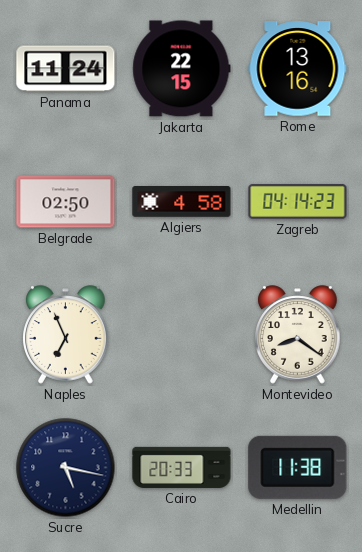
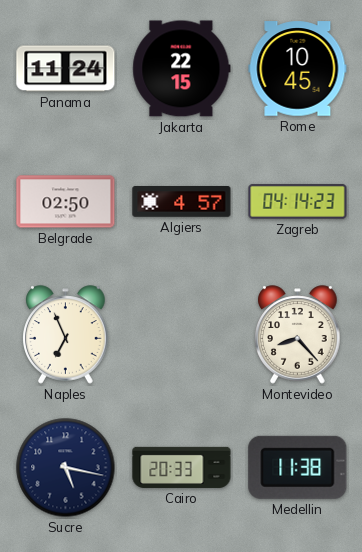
Rome: 13:16 -> 10:45 (298, 69)
Algiers: 4:58 -> 4:57 (182, 202)
Montevideo: 8:21 -> 8:23 (298, 335)
